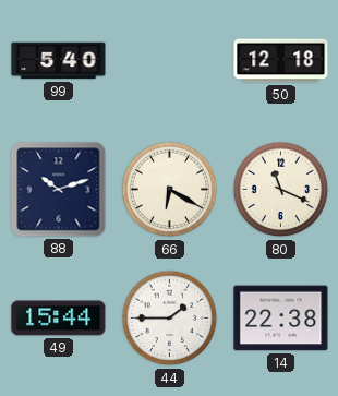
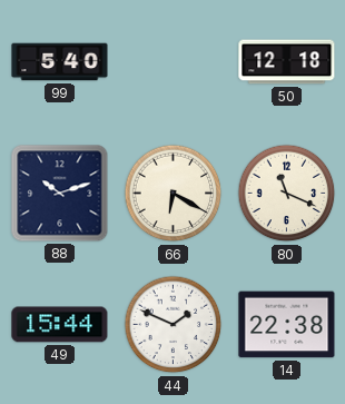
44: 1:45 -> 1:49 (174, 325)
